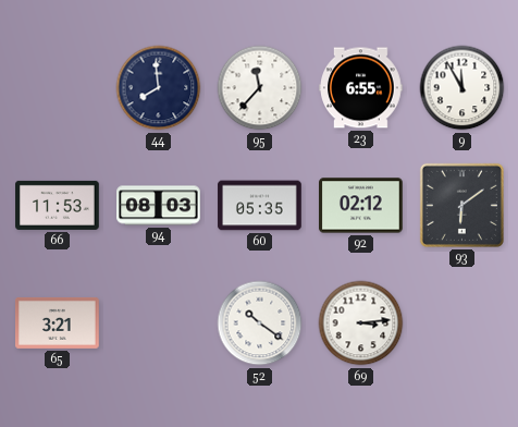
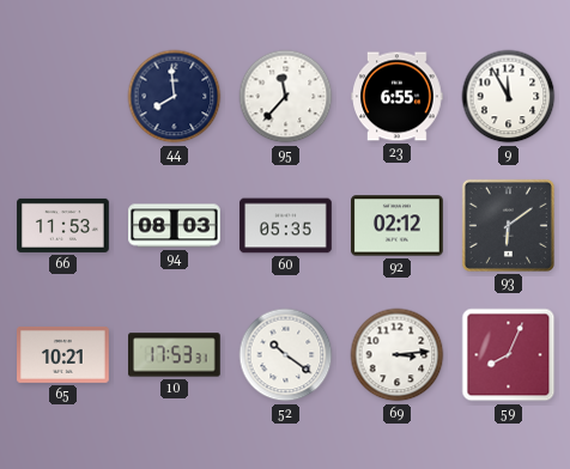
65: 3:21 -> 10:21 (63, 354)
10: none -> 17:53 (175, 355)
59: none -> 8:04 (509, 355)
